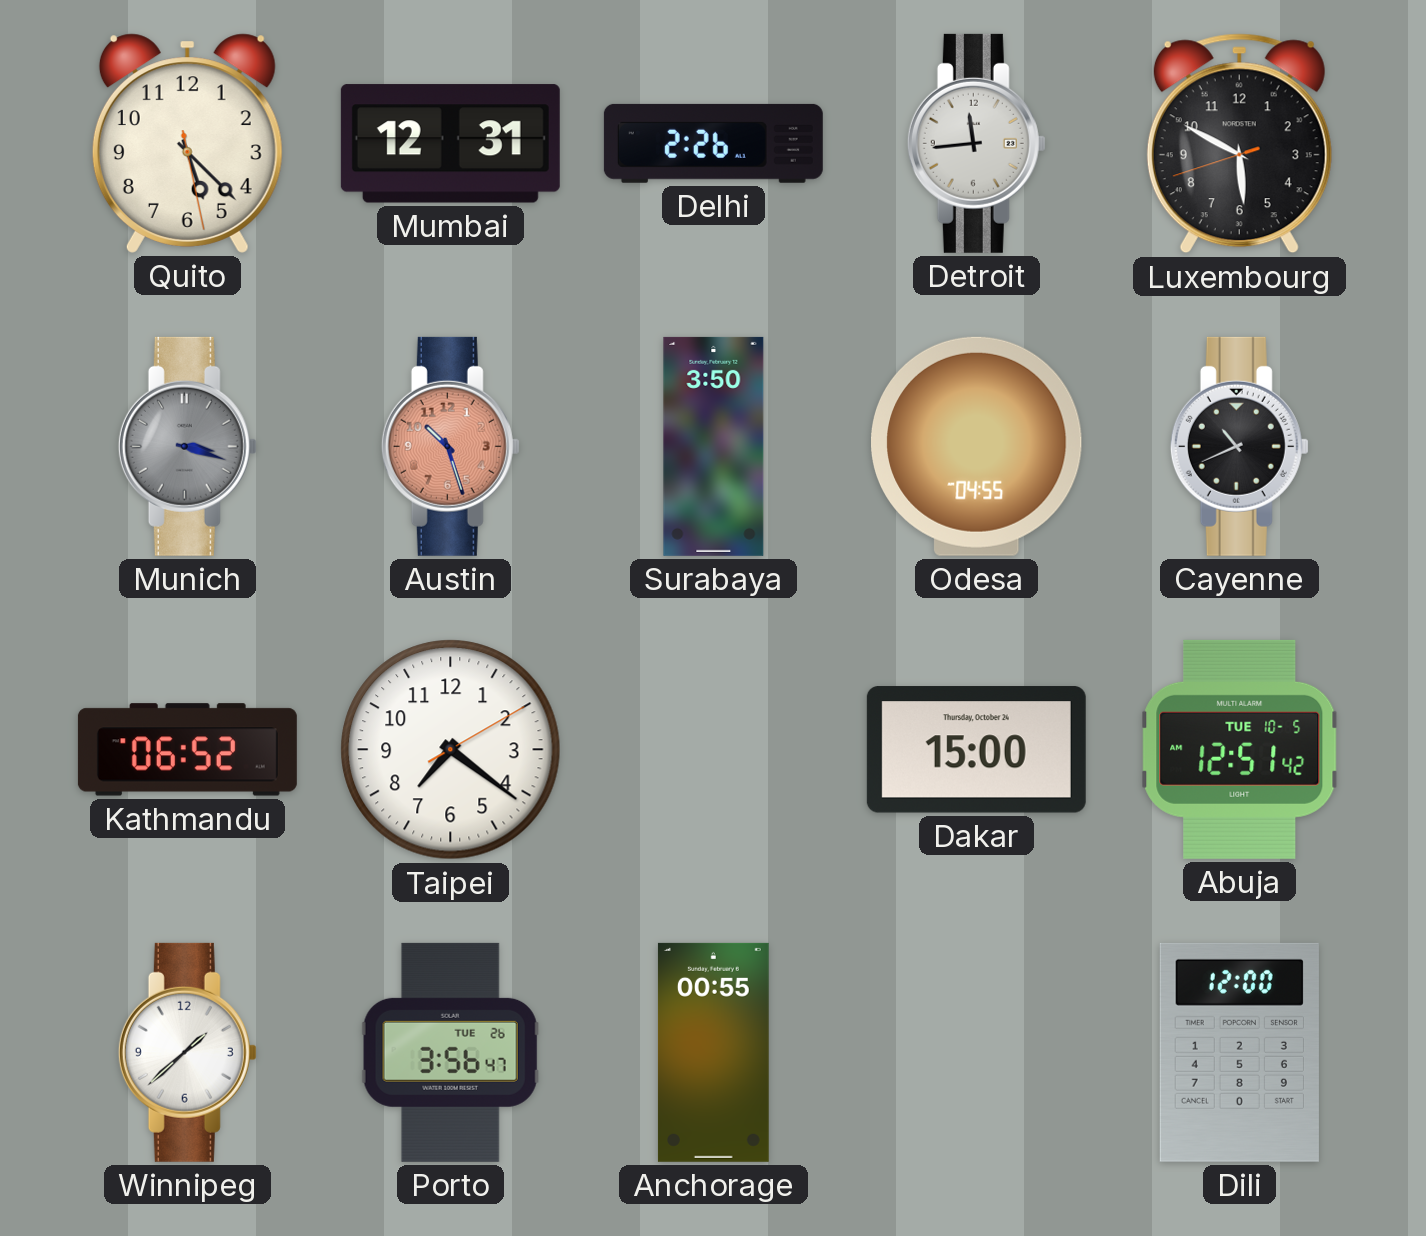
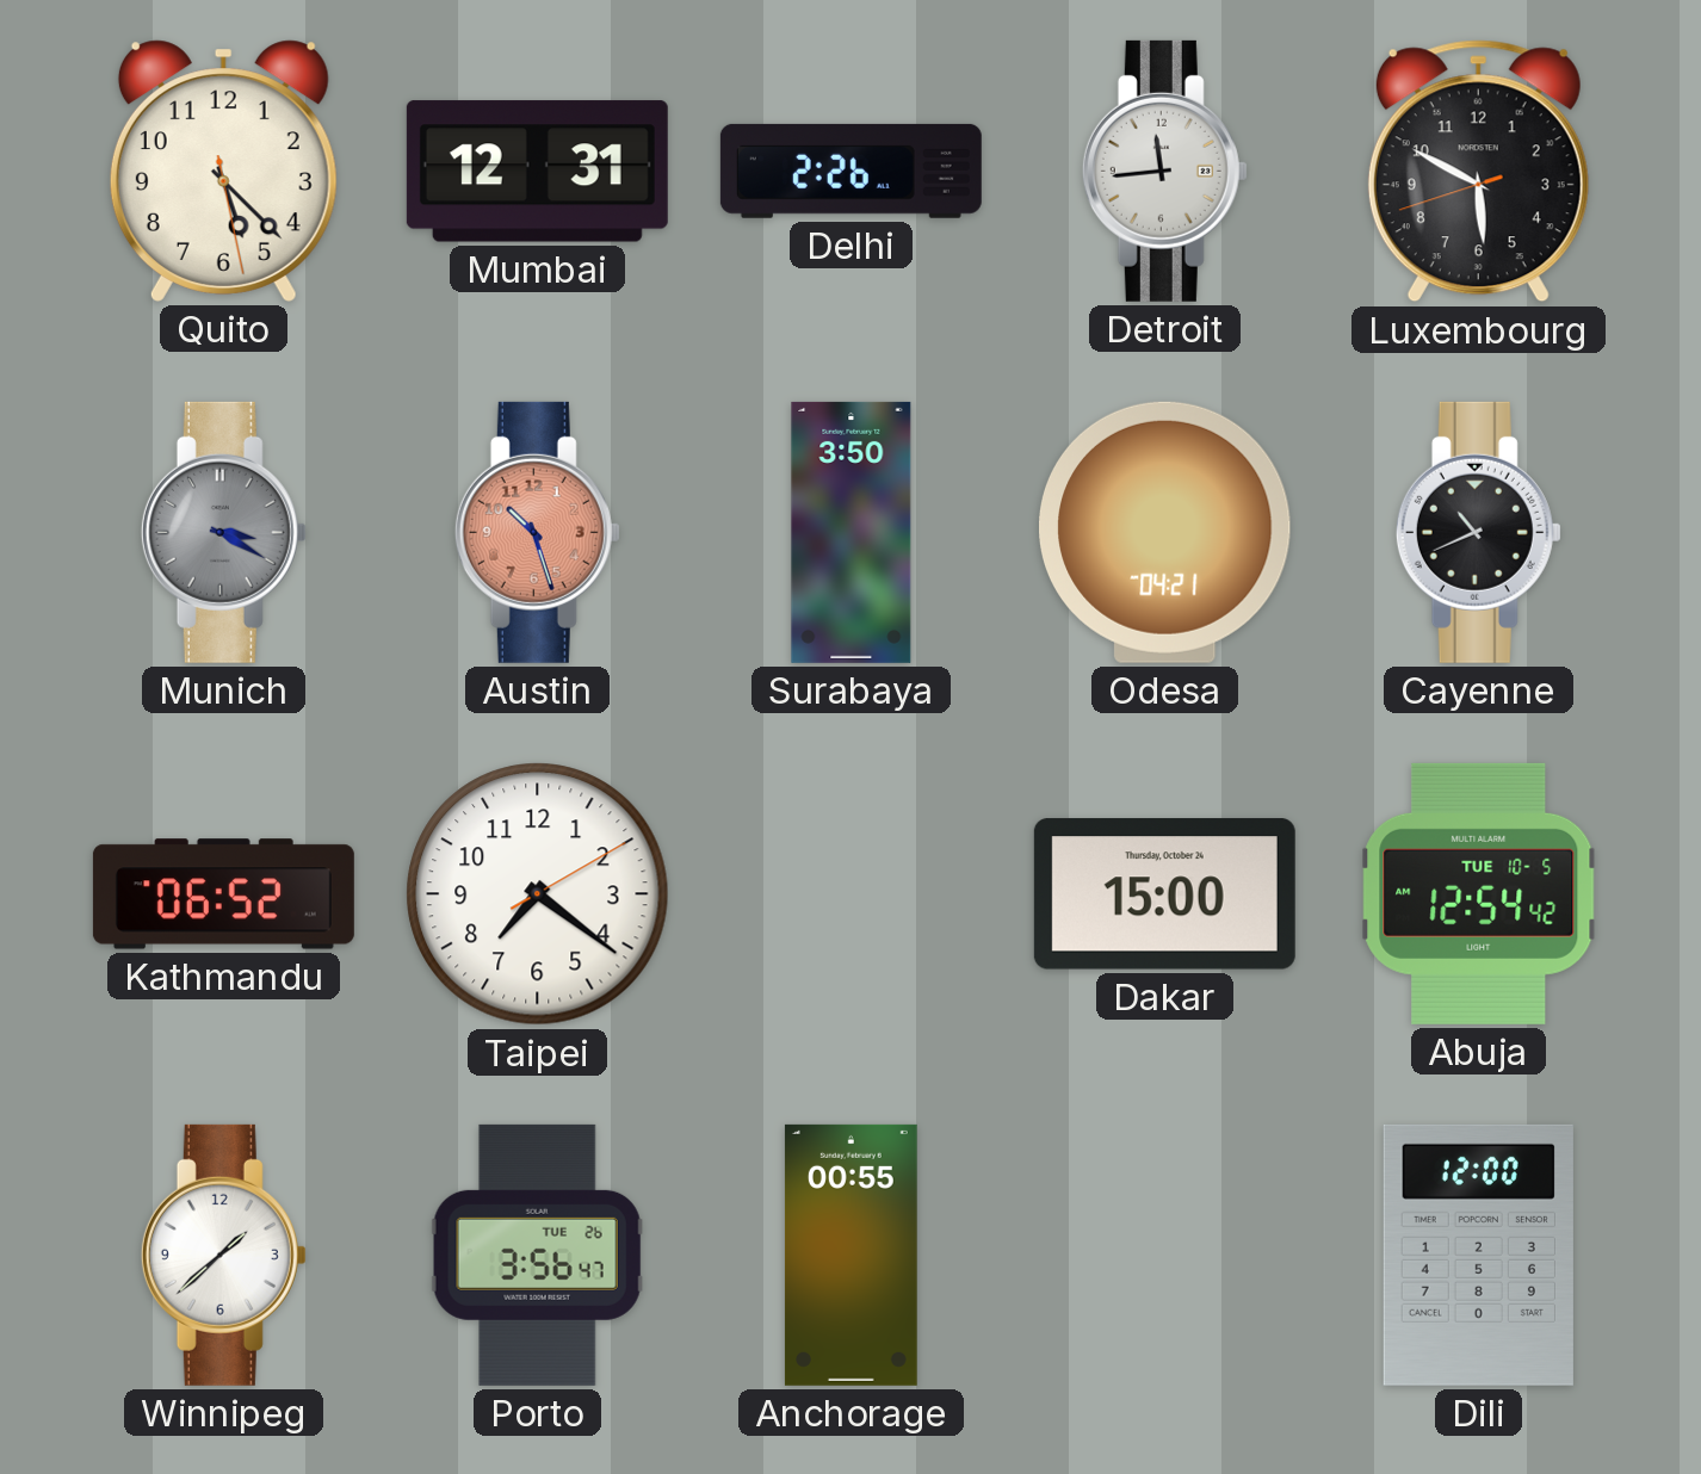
Munich: 3:18 -> 3:20 (223, 532)
Odesa: 04:55 -> 04:21 (1165, 532)
Abuja: 12:51 -> 12:54 (1479, 893)
